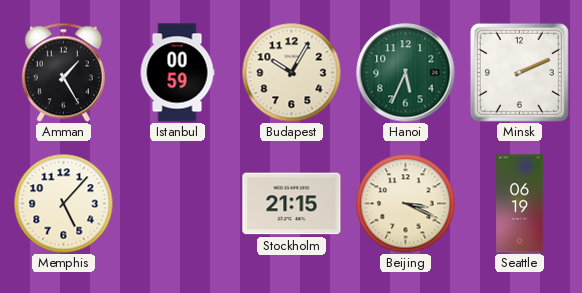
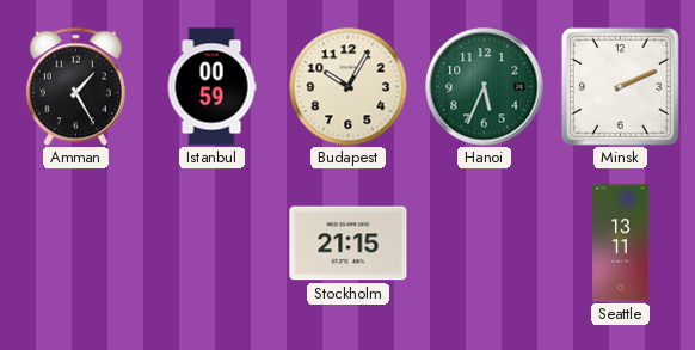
Memphis: 5:07 -> none (64, 204)
Beijing: 3:19 -> none (406, 204)
Seattle: 06:19 -> 13:11 (621, 244)
